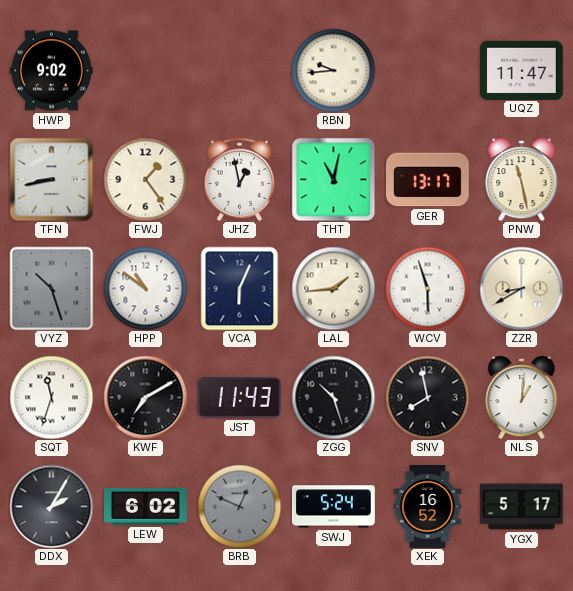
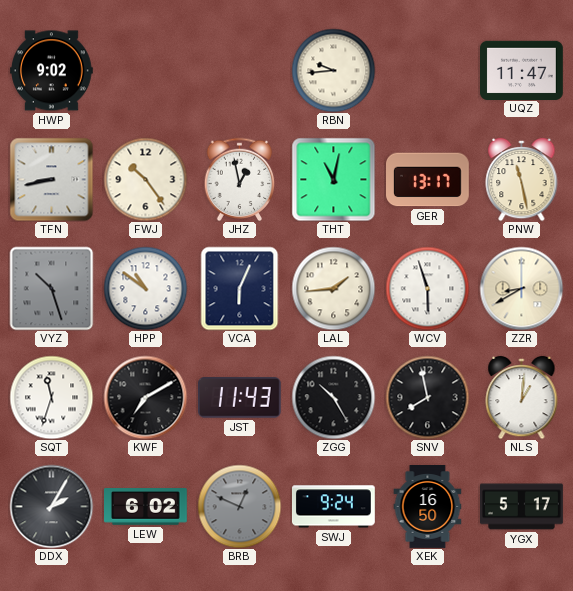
FWJ: 1:24 -> 10:24 (145, 179)
ZGG: 10:27 -> 10:25 (333, 397)
SWJ: 5:24 -> 9:24 (334, 507)
XEK: 16:52 -> 16:50 (428, 507)
